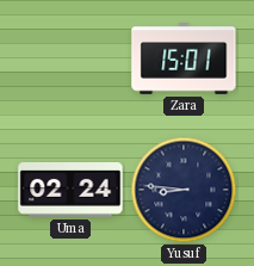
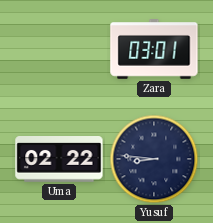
Zara: 15:01 -> 03:01 (154, 49)
Uma: 02:24 -> 02:22 (59, 159)
